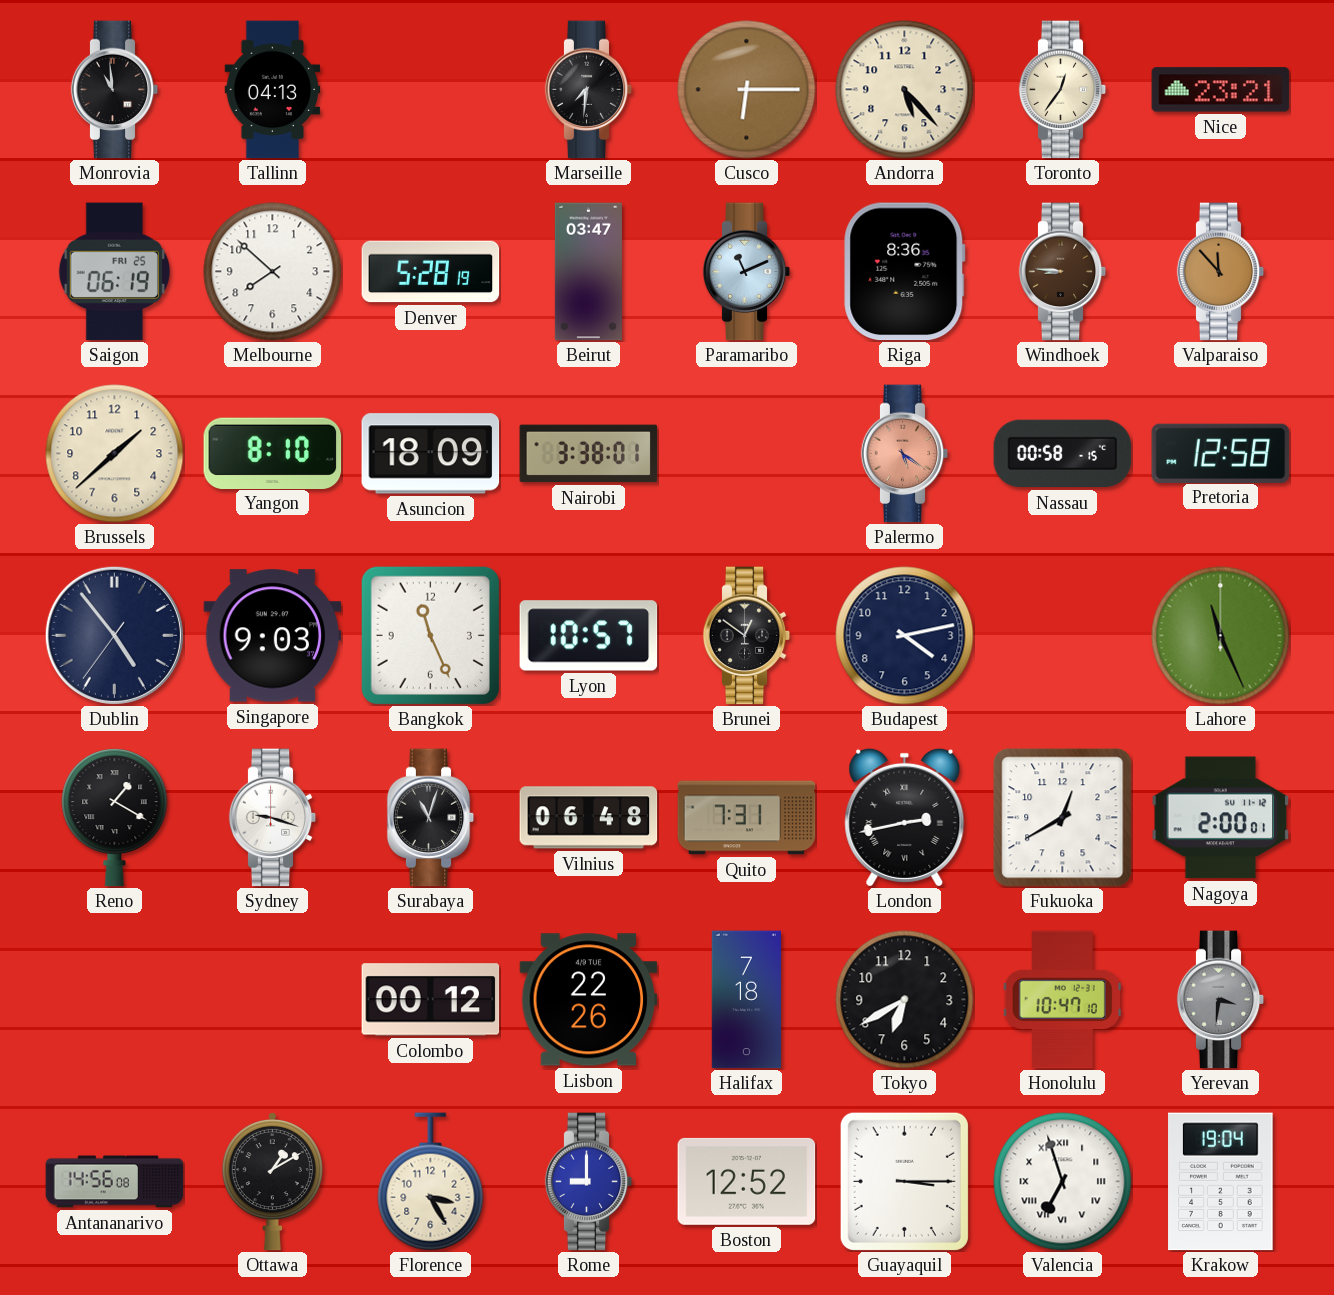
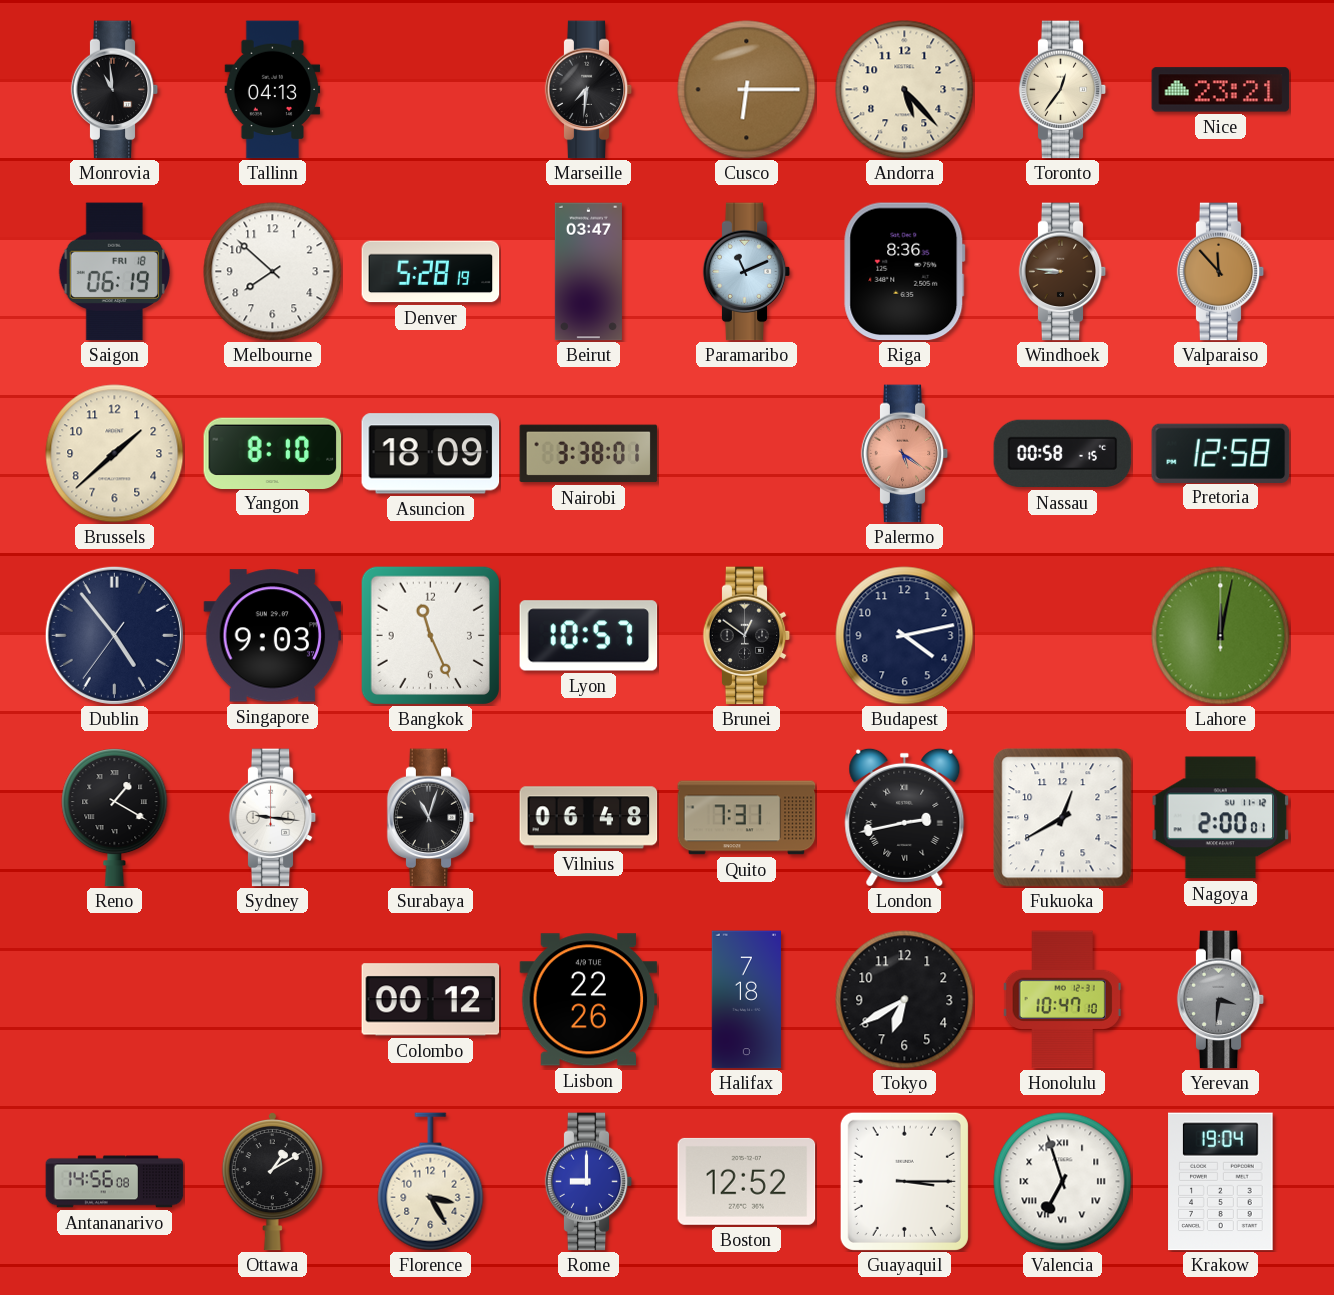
Saigon date: FRI 25 -> FRI 18 (114, 272)
Lahore: 11:26 -> 12:02 (1221, 636)
Sydney: 9:18 -> 9:16 (273, 818)
